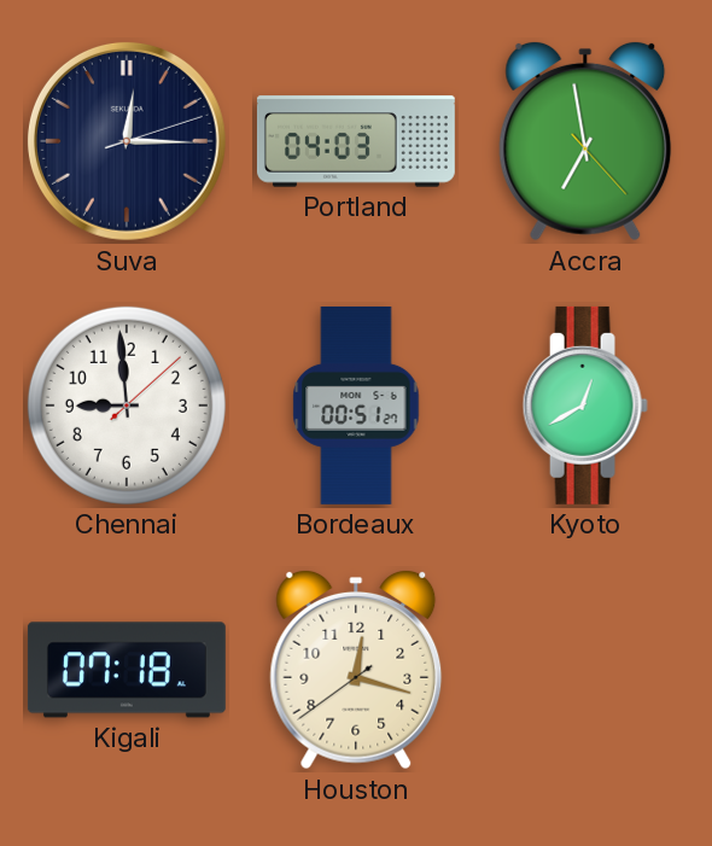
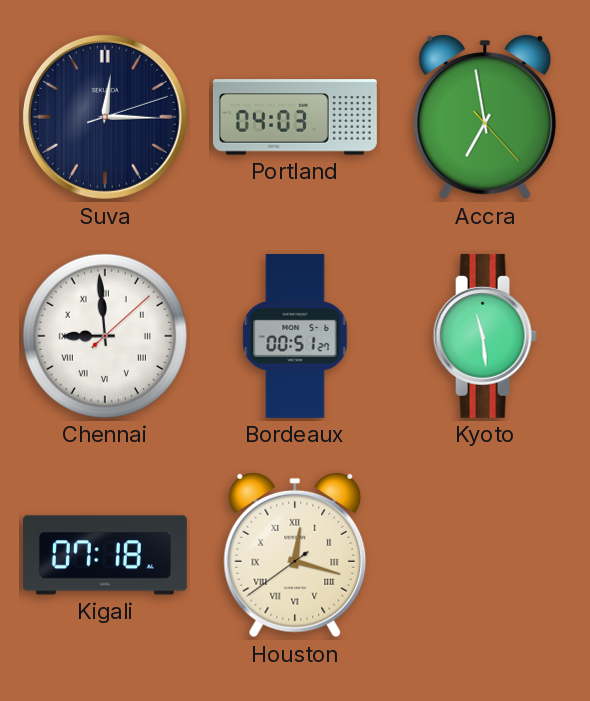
Chennai numerals: Arabic -> Roman (105, 336)
Kyoto: 12:40 -> 11:29 (485, 336)
Houston numerals: Arabic -> Roman (295, 555)
